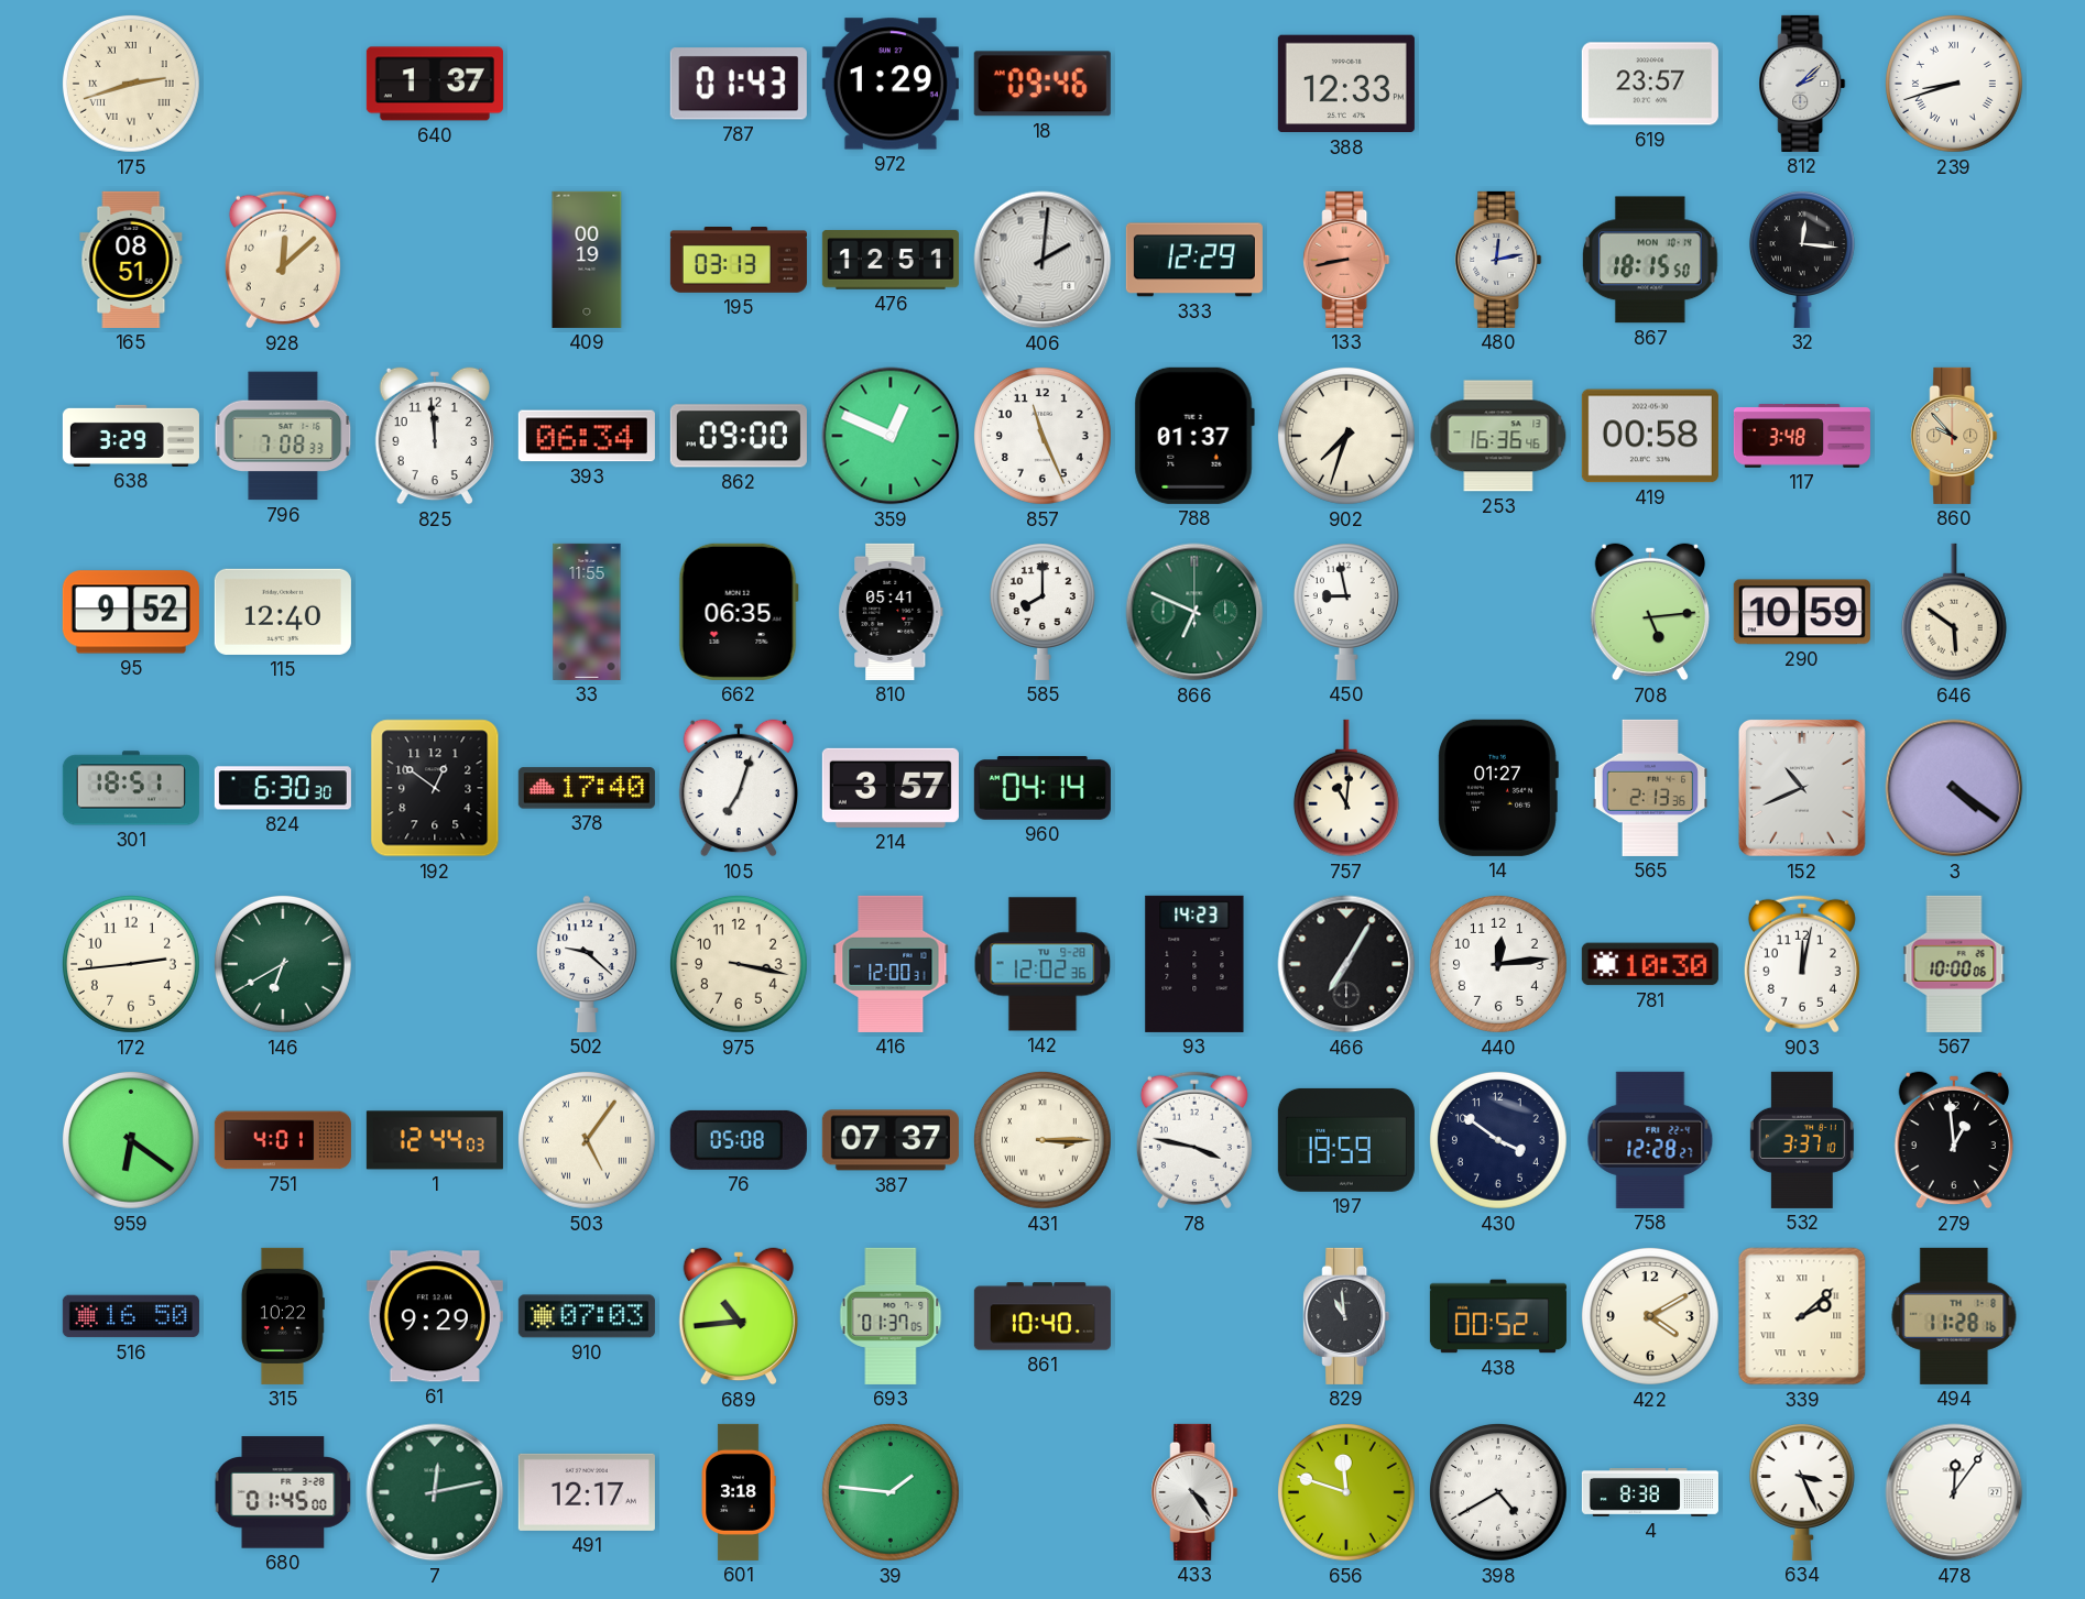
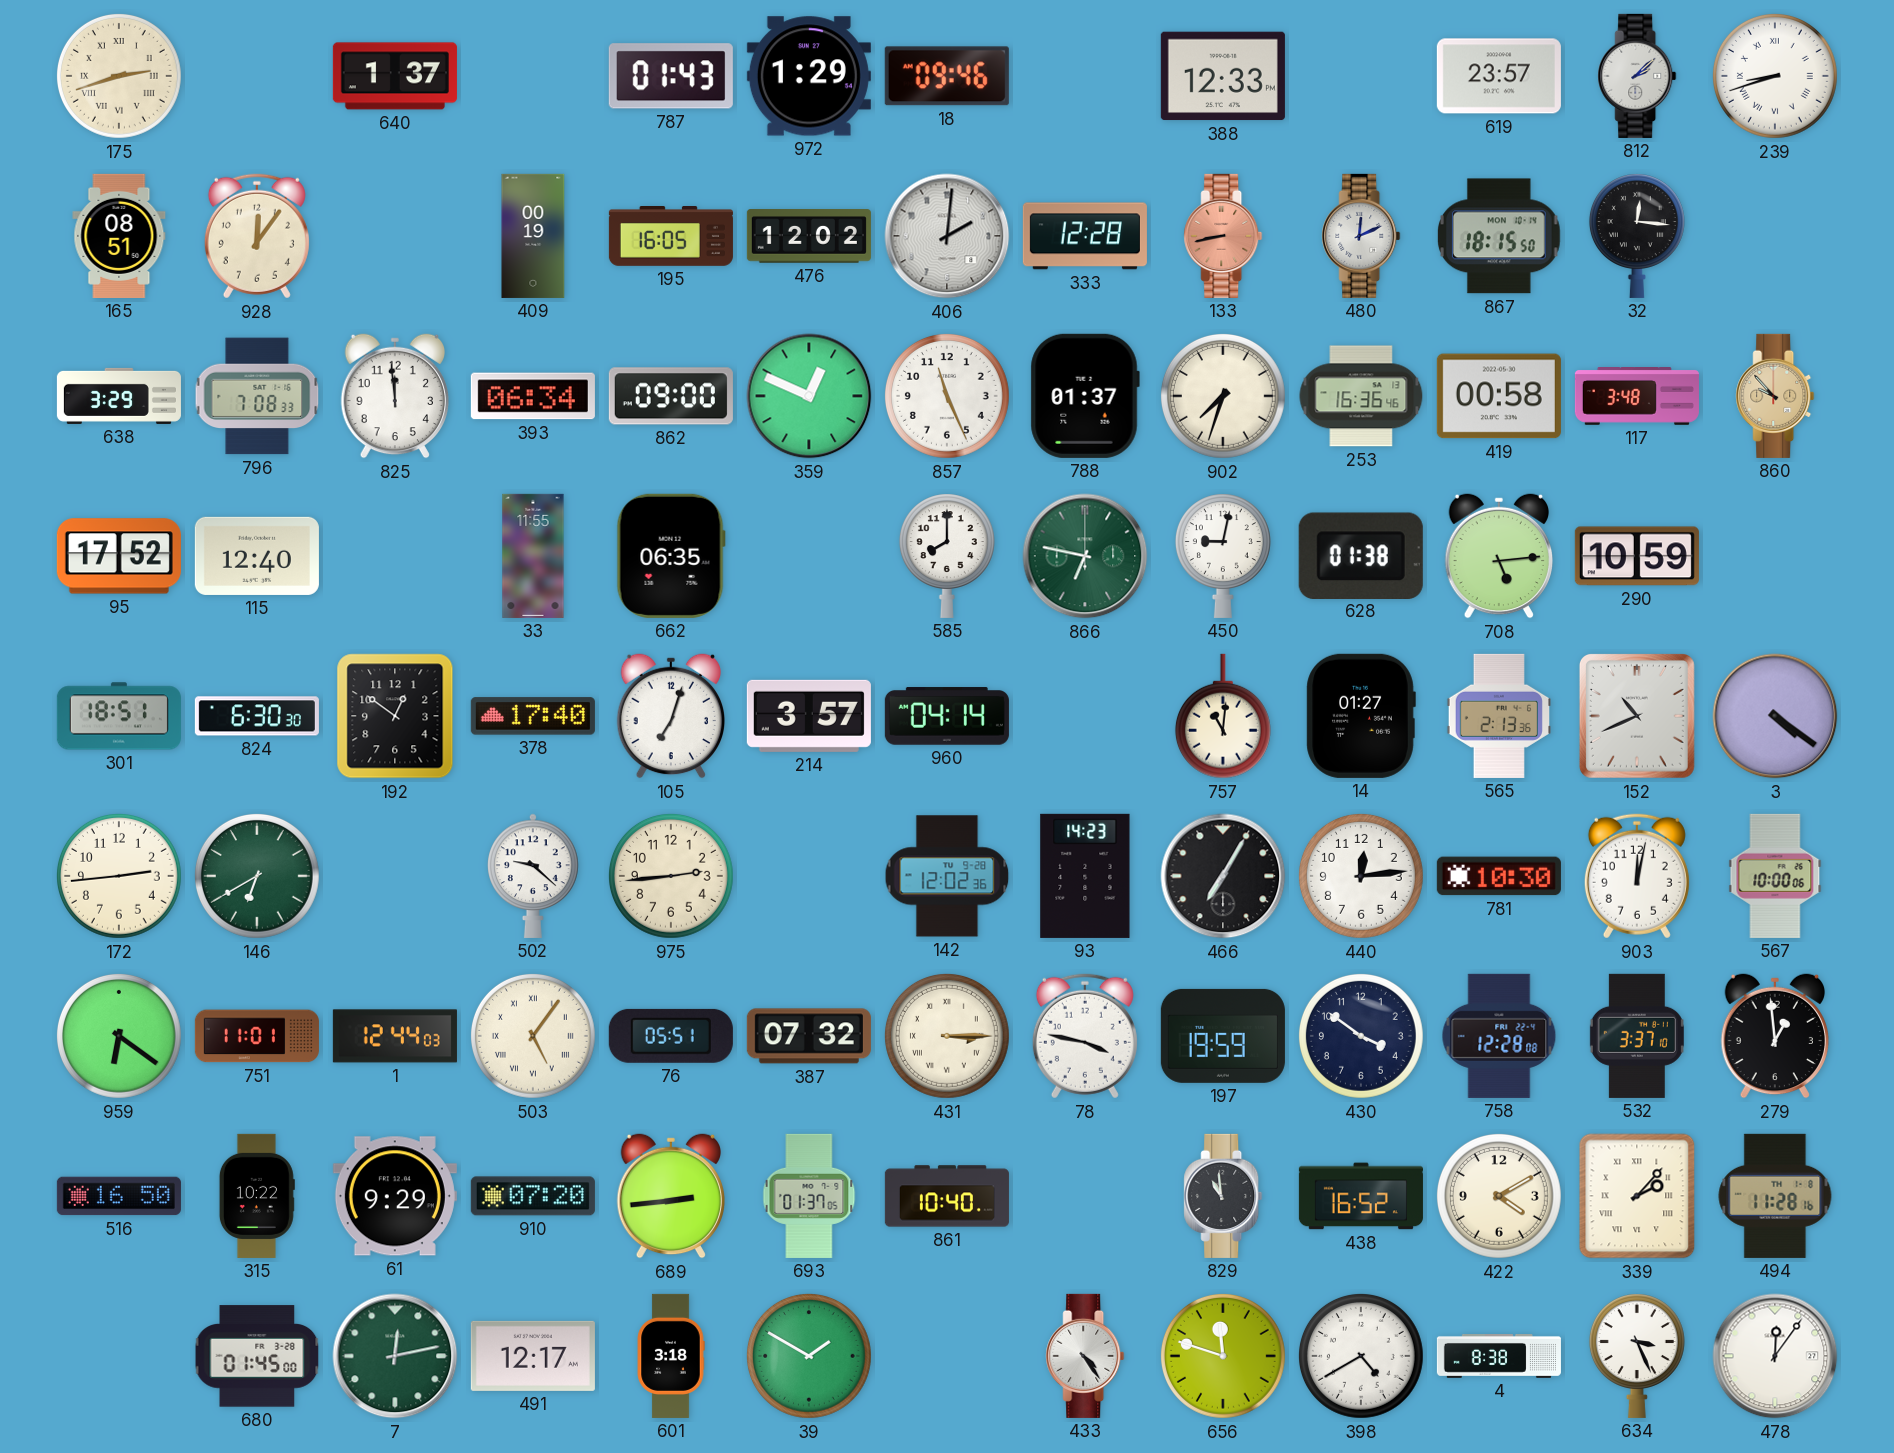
928: 12:08 -> 12:06 (257, 236)
195: 03:13 -> 16:05 (671, 237)
476: 12:51 -> 12:02 (809, 236)
333: 12:29 -> 12:28 (1085, 236)
480: 12:13 -> 12:11 (1361, 236)
95: 9:52 -> 17:52 (119, 556)
810: 05:41 -> none (891, 612)
866: 6:49 -> 6:47 (1085, 556)
450: 8:58 -> 9:02 (1223, 556)
628: none -> 01:38 (1361, 555)
646: 5:51 -> none (1954, 612)
975: 3:17 -> 2:44 (671, 876)
416: 12:00 -> none (891, 964)
751: 4:01 -> 11:01 (257, 1036)
76: 05:08 -> 05:51 (671, 1036)
387: 07:37 -> 07:32 (809, 1036)
758: 12:28:27 -> 12:28:08 (1499, 1036)
910: 07:03 -> 07:20 (533, 1196)
689: 10:44 -> 2:44 (670, 1196)
438: 00:52 -> 16:52 (1361, 1196)
339: 2:08 -> 2:07 (1637, 1196)
39: 1:46 -> 1:50 (809, 1356)
